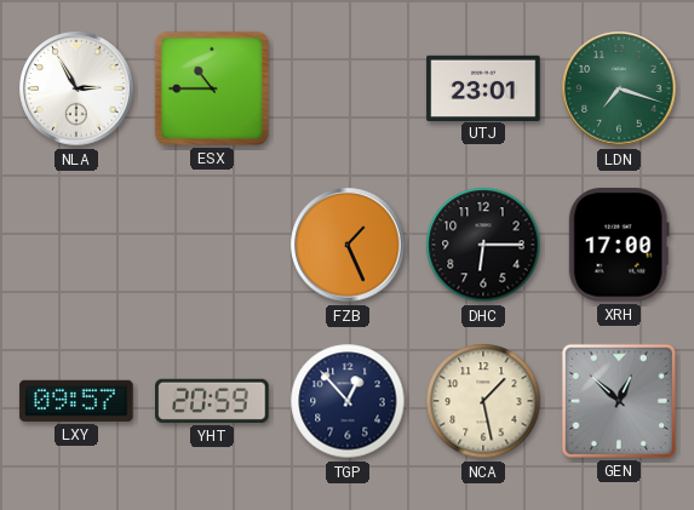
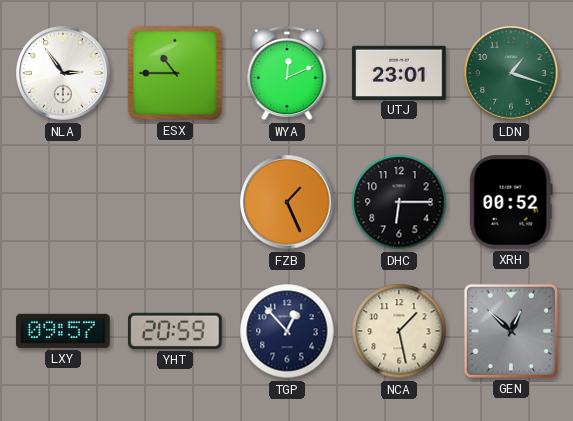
NLA: 2:55 -> 2:54 (63, 73)
WYA: none -> 12:11 (287, 73)
LDN: 7:18 -> 1:18 (511, 73)
XRH: 17:00 -> 00:52 (511, 202)
